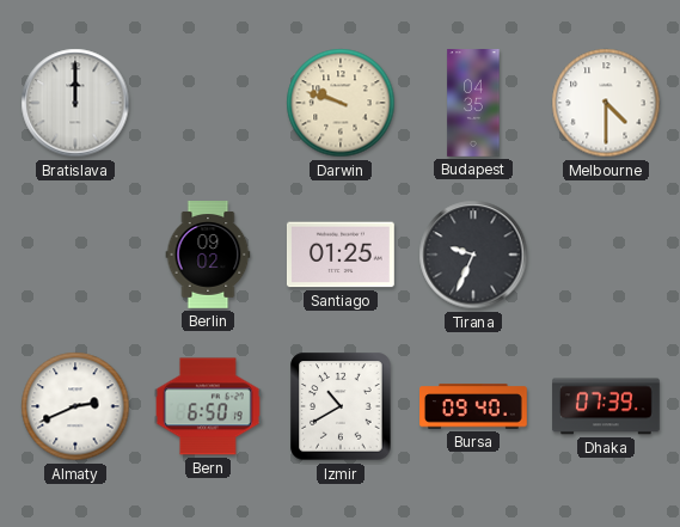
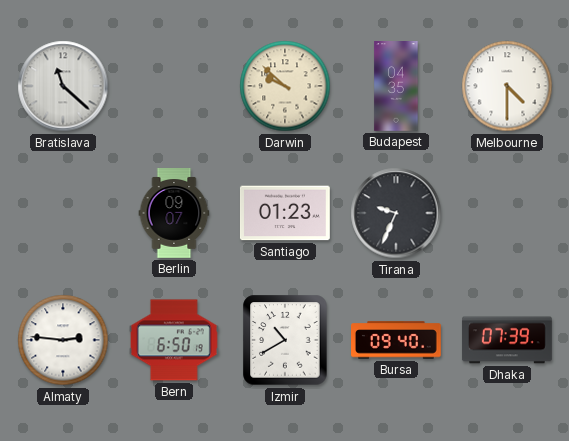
Bratislava: 12:00 -> 11:22 (63, 86)
Darwin: 9:48 -> 9:52 (285, 86)
Berlin: 09:02 -> 09:07 (174, 214)
Santiago: 01:25 -> 01:23 (285, 213)
Almaty: 2:41 -> 2:46 (63, 340)
